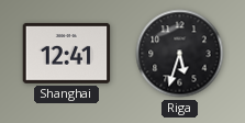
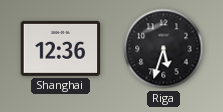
Shanghai: 12:41 -> 12:36 (61, 48)
